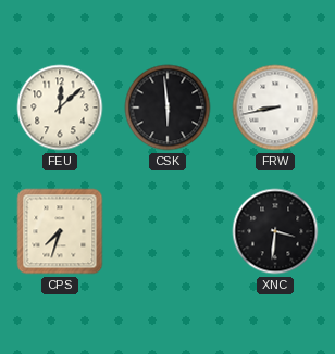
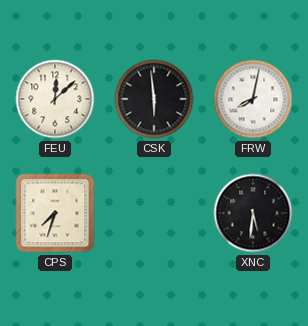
FRW: 8:43 -> 8:02 (253, 99)
XNC: 3:31 -> 5:31 (253, 213)
